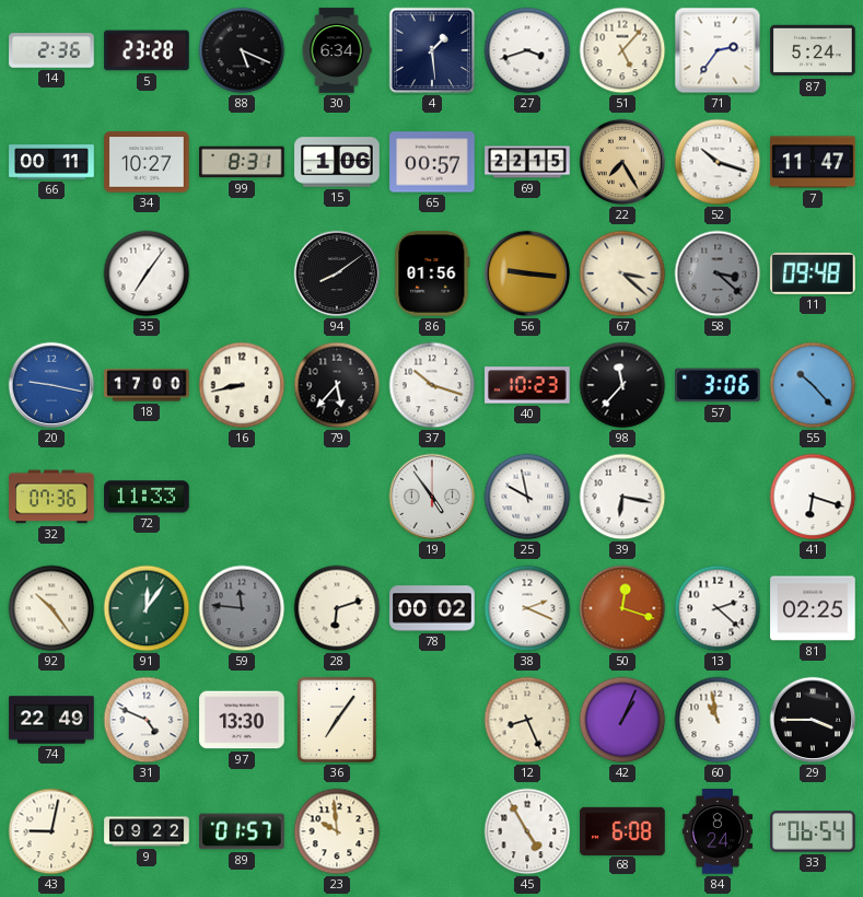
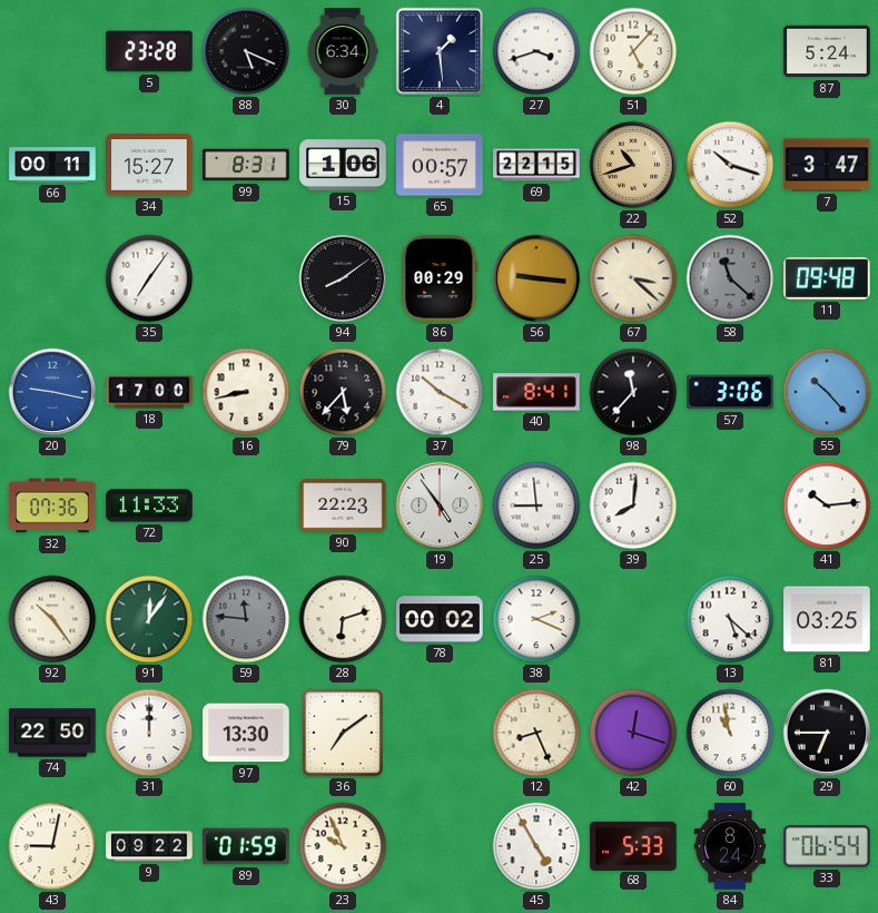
14: 2:36 -> none (51, 50)
71: 2:36 -> none (718, 50)
34: 10:27 -> 15:27 (149, 165)
22: 7:25 -> 10:42 (633, 165)
7: 11:47 -> 3:47 (827, 165)
86: 01:56 -> 00:29 (440, 278)
58: 3:22 -> 11:22 (730, 278)
37: 10:18 -> 10:20 (440, 392)
40: 10:23 -> 8:41 (536, 392)
90: none -> 22:23 (343, 505)
25: 9:58 -> 8:59 (536, 505)
39: 6:17 -> 8:01 (633, 505)
41: 6:18 -> 10:14 (827, 505)
50: 12:18 -> none (622, 608)
13: 2:22 -> 5:22 (730, 619)
81: 02:25 -> 03:25 (827, 619)
74: 22:49 -> 22:50 (52, 733)
31: 4:49 -> 12:00 (149, 733)
36: 7:06 -> 7:09 (343, 733)
42: 1:04 -> 12:18 (633, 733)
29: 3:45 -> 6:45 (827, 733)
89: 01:57 -> 01:59 (246, 846)
23: 9:59 -> 9:56 (343, 846)
68: 6:08 -> 5:33 (633, 845)
